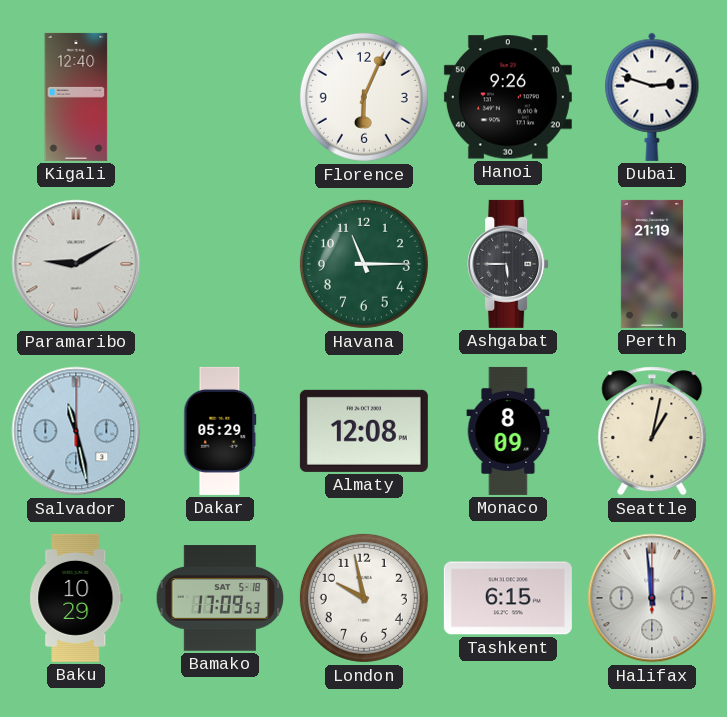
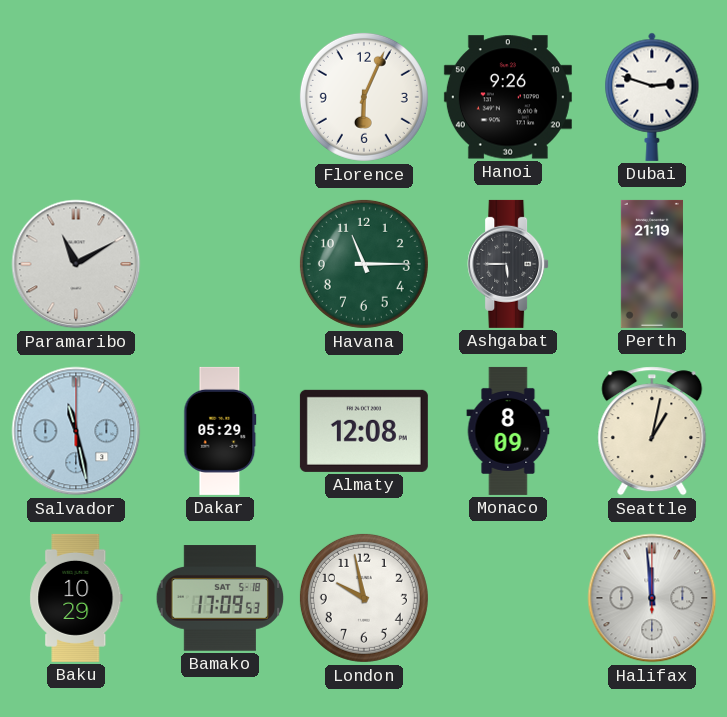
Kigali: 12:40 -> none (76, 97)
Paramaribo: 9:10 -> 11:10 (76, 264)
Tashkent: 6:15 -> none (508, 598)
